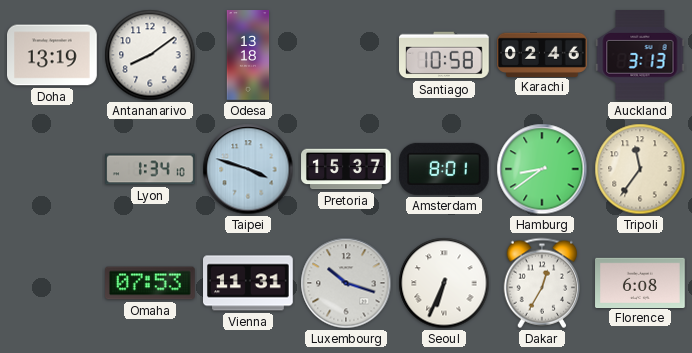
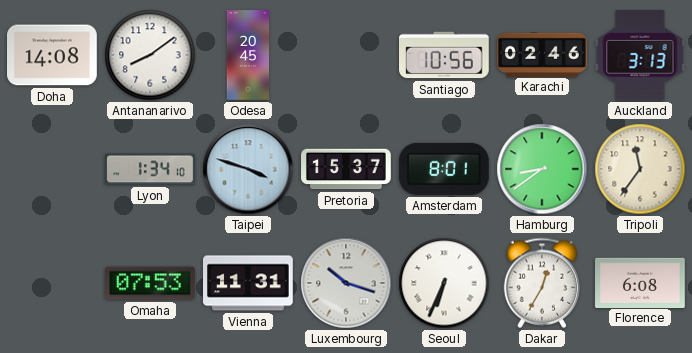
Doha: 13:19 -> 14:08 (52, 55)
Odesa: 13:18 -> 20:45 (248, 55)
Santiago: 10:58 -> 10:56 (445, 55)
